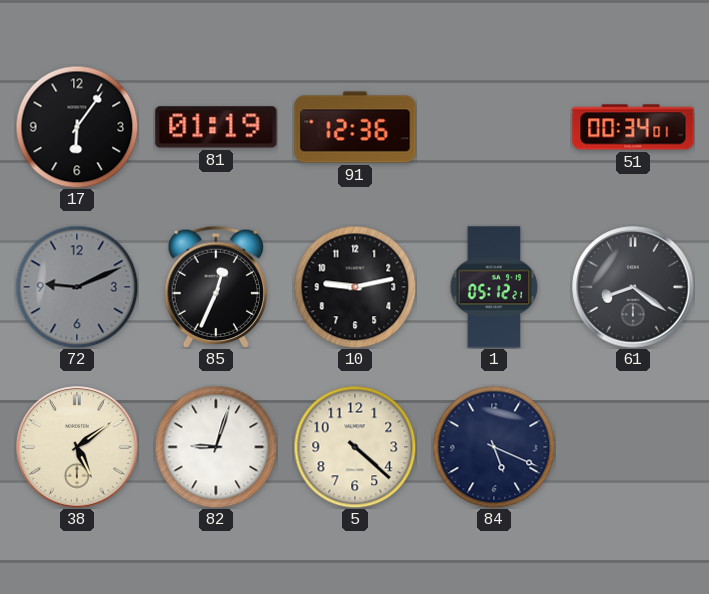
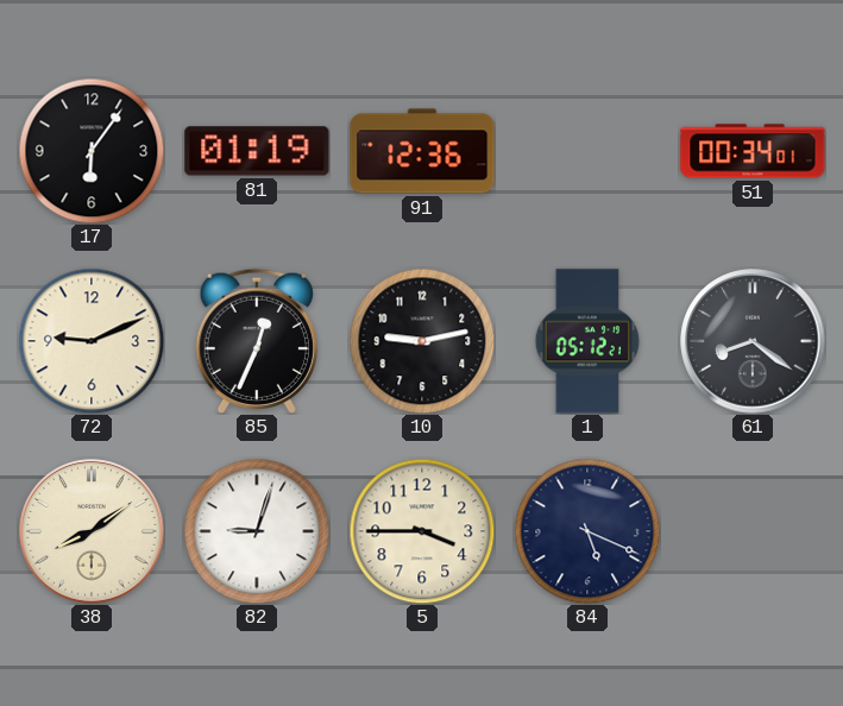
72 dial: grey -> cream (92, 341)
38: 5:09 -> 8:09 (92, 531)
5: 4:22 -> 3:45 (422, 531)
